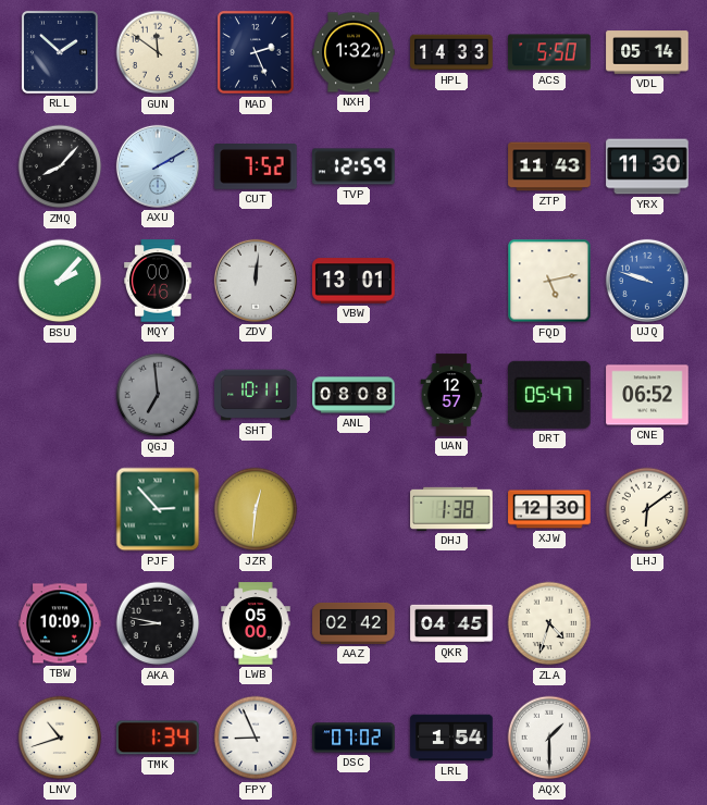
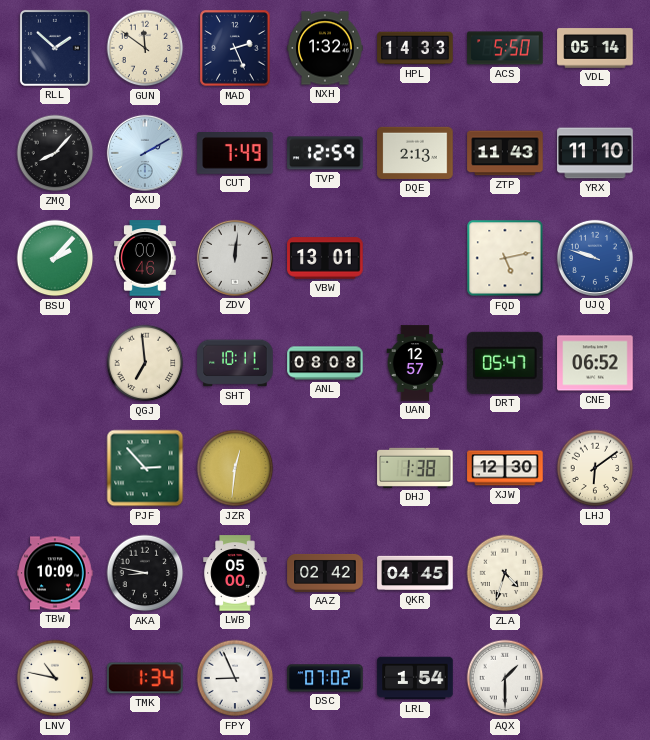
CUT: 7:52 -> 7:49 (235, 154)
DQE: none -> 2:13 (415, 153)
YRX: 11:30 -> 11:10 (595, 153)
QGJ dial: grey -> cream (145, 363)
LNV: 10:42 -> 10:47 (55, 678)
